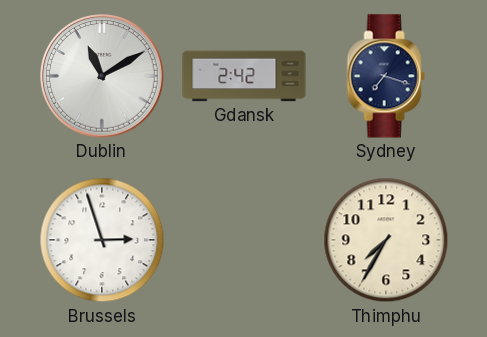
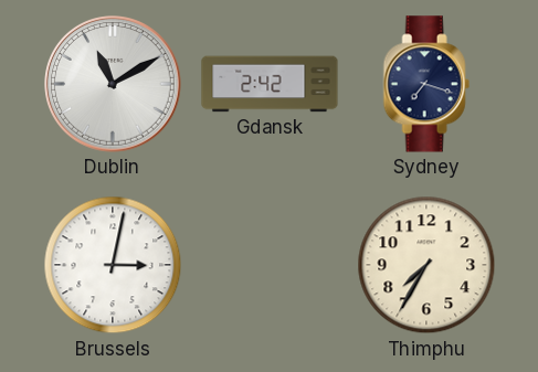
Brussels: 2:57 -> 3:02 (113, 265)
